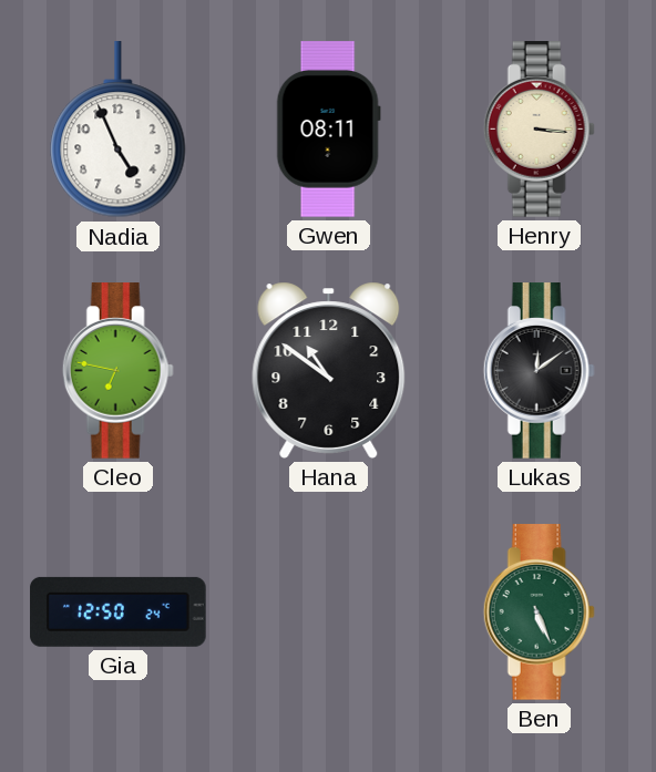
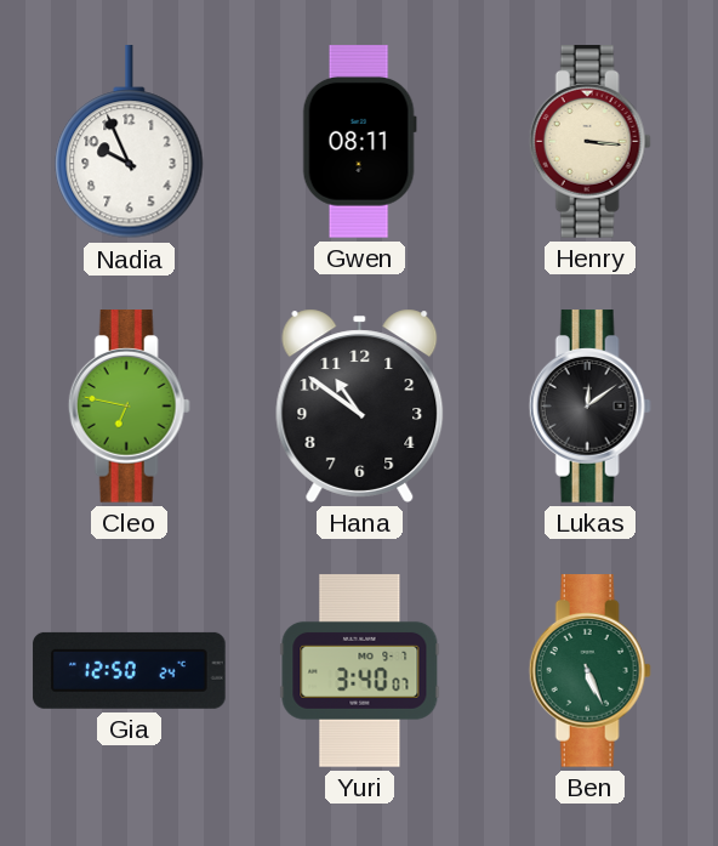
Nadia: 4:56 -> 9:56 (130, 142)
Yuri: none -> 3:40 (360, 671)
